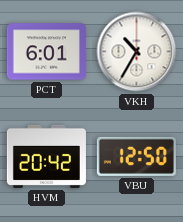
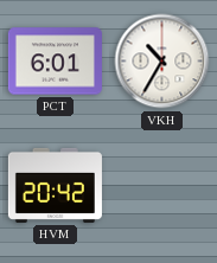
VBU: 12:50 -> none (136, 156)
